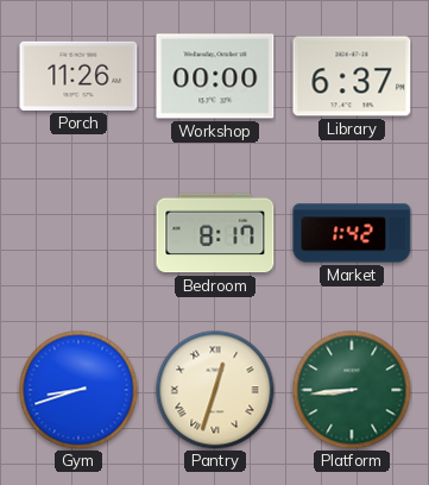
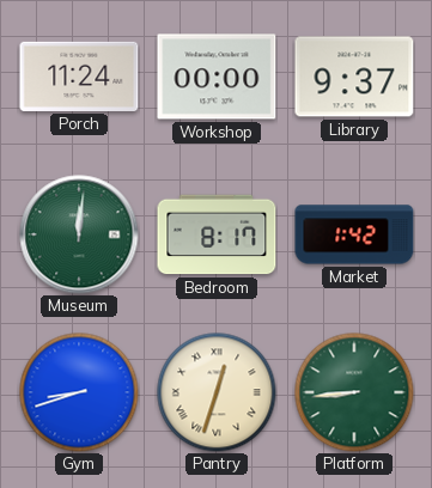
Porch: 11:26 -> 11:24 (79, 77)
Library: 6:37 -> 9:37 (354, 77)
Museum: none -> 12:01 (79, 234)
